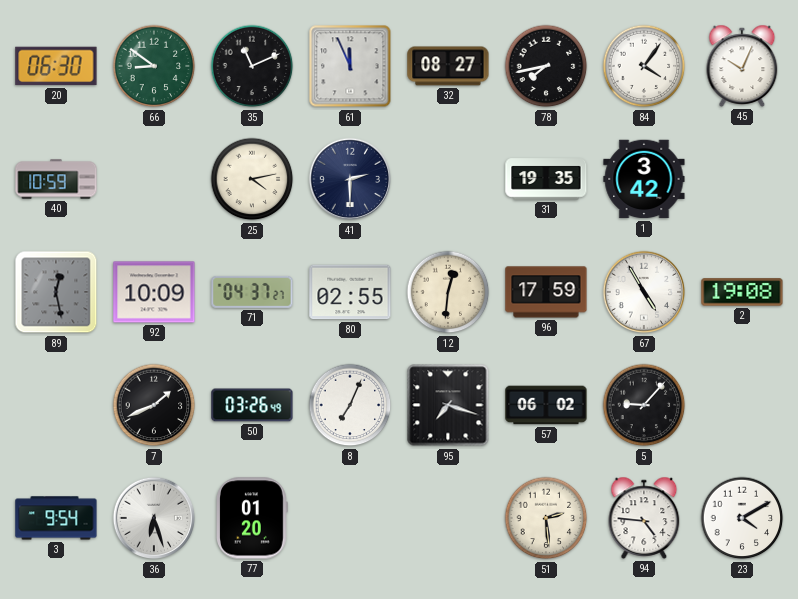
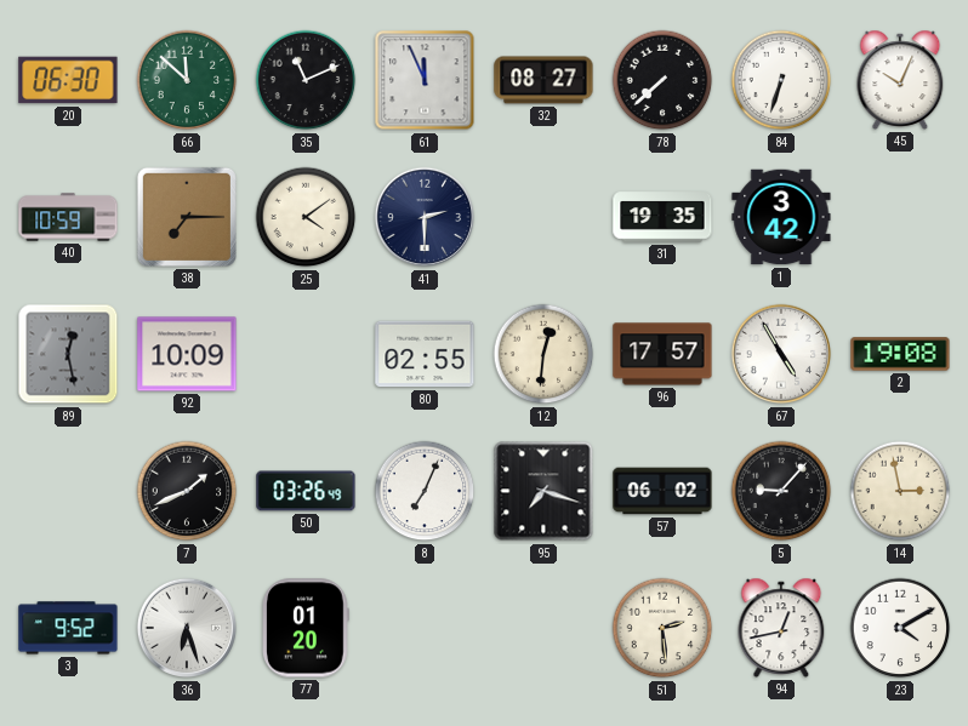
66: 8:51 -> 11:52 (187, 80)
78: 7:43 -> 7:38 (662, 80)
84: 4:06 -> 6:33 (781, 80)
38: none -> 7:15 (187, 217)
25: 4:13 -> 4:09 (306, 217)
71: 04:37 -> none (252, 292)
96: 17:59 -> 17:57 (662, 354)
14: none -> 2:58 (900, 491)
3: 9:54 -> 9:52 (68, 628)
94: 4:46 -> 12:43 (781, 628)
